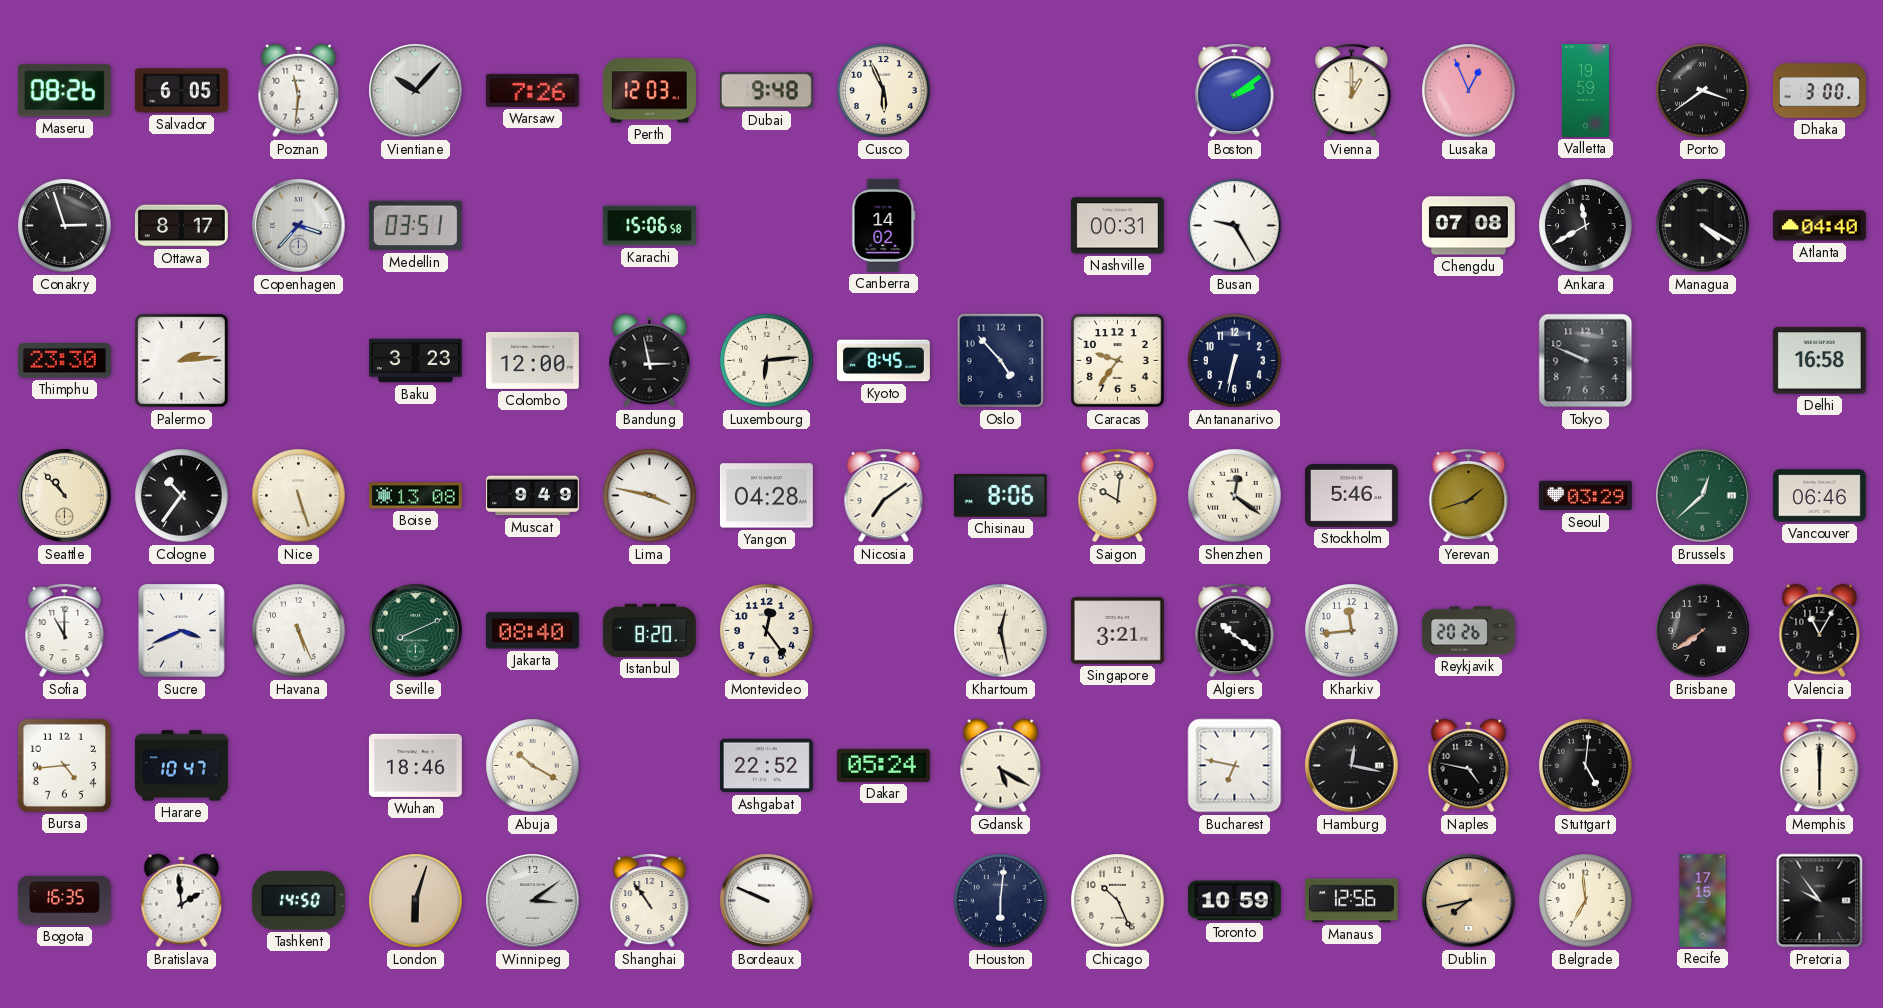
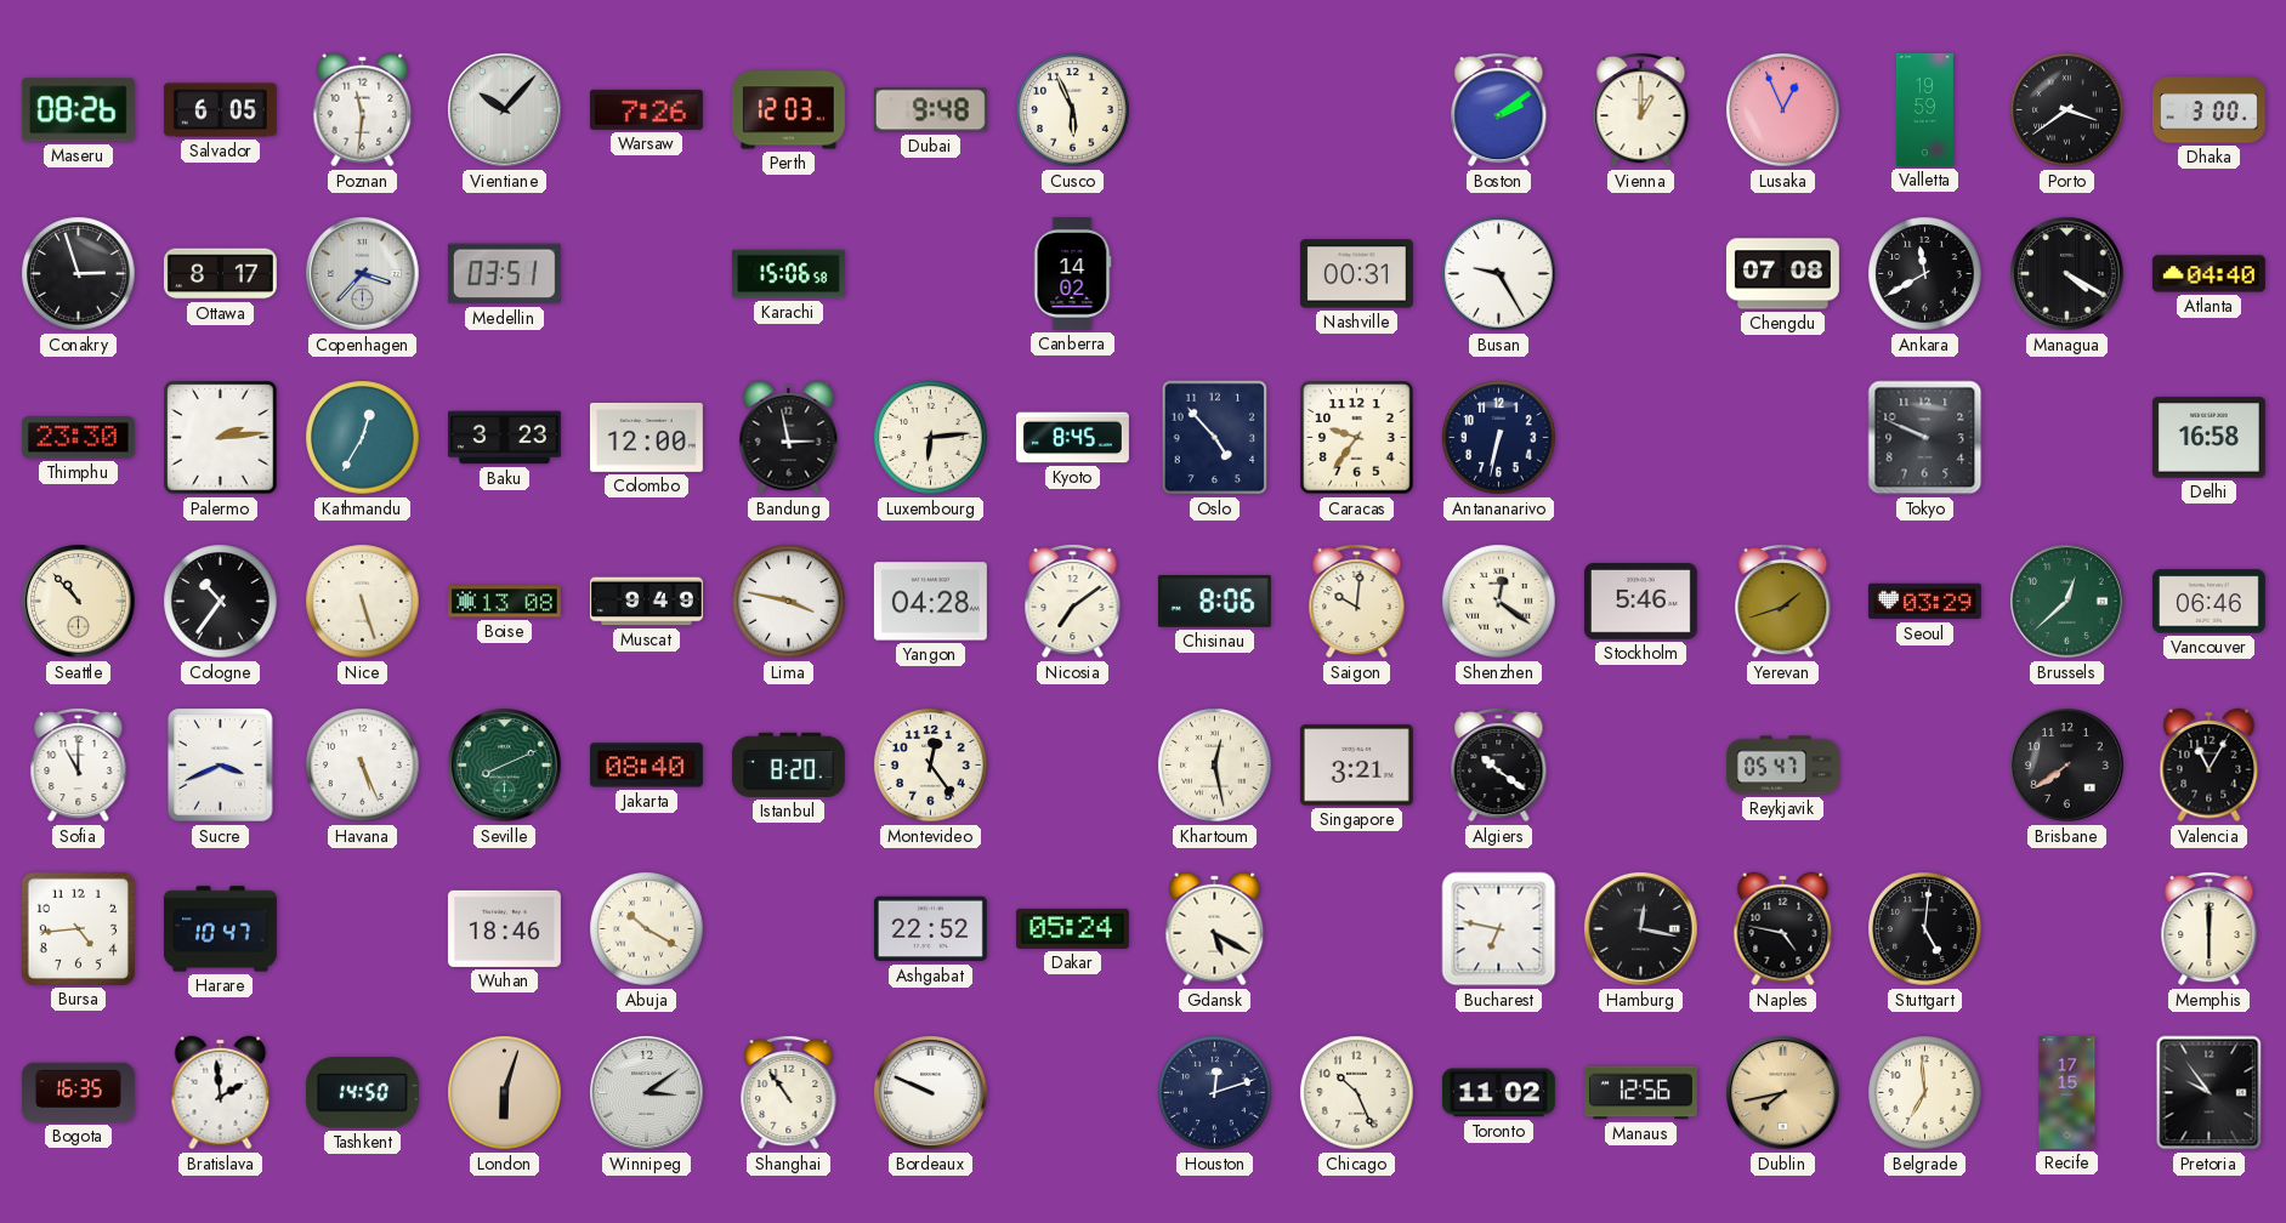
Kathmandu: none -> 12:35 (363, 438)
Kharkiv: 11:44 -> none (1352, 631)
Reykjavik: 20:26 -> 05:47 (1782, 766)
Houston: 6:01 -> 12:12 (1215, 1093)
Toronto: 10:59 -> 11:02 (1498, 1093)
